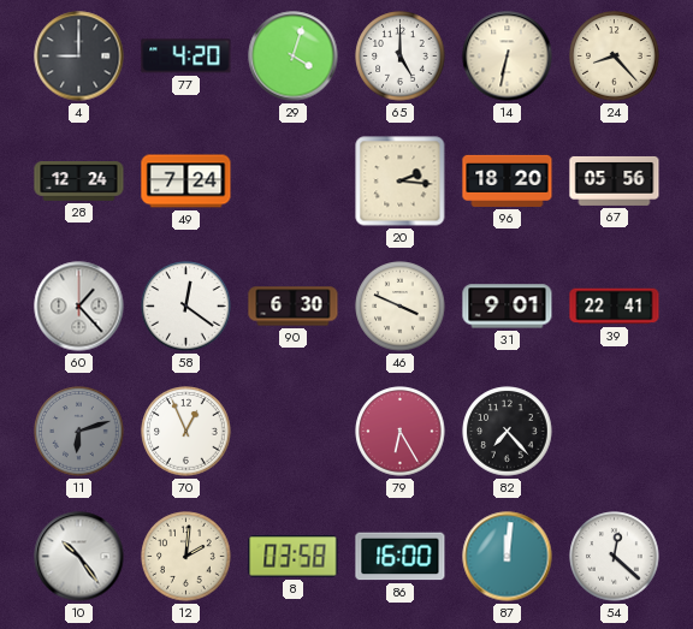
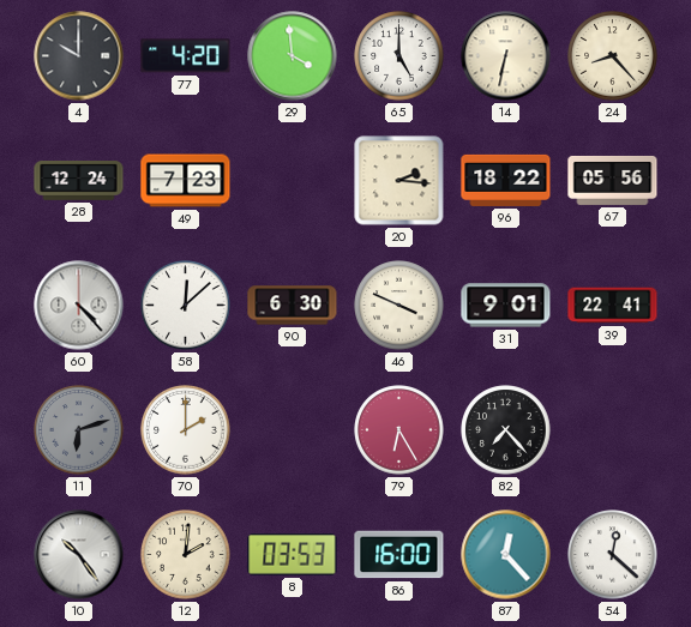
4: 9:00 -> 10:00 (79, 56)
29: 4:03 -> 3:59 (293, 56)
49: 7:24 -> 7:23 (186, 181)
96: 18:20 -> 18:22 (506, 180)
60: 1:23 -> 4:23 (79, 306)
58: 12:21 -> 12:08 (186, 306)
70: 12:56 -> 2:00 (186, 430)
8: 03:58 -> 03:53 (293, 555)
87: 12:01 -> 12:23 (506, 555)
